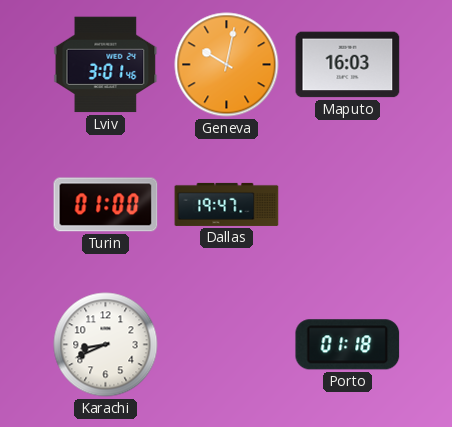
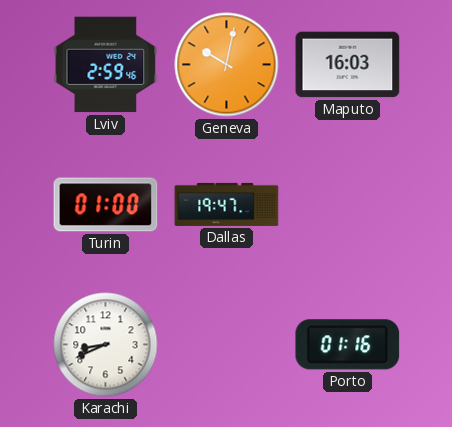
Lviv: 3:01 -> 2:59 (106, 65)
Porto: 01:18 -> 01:16 (348, 345)
